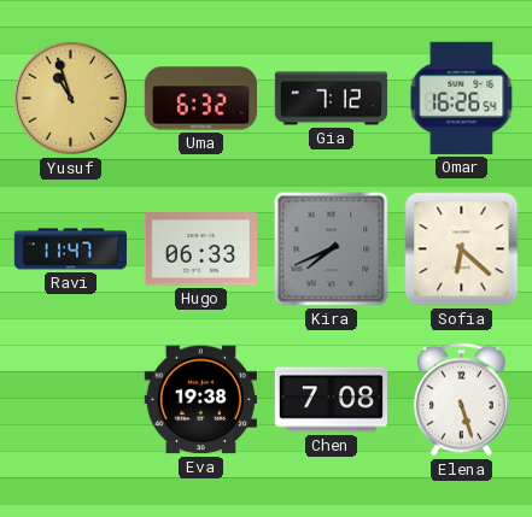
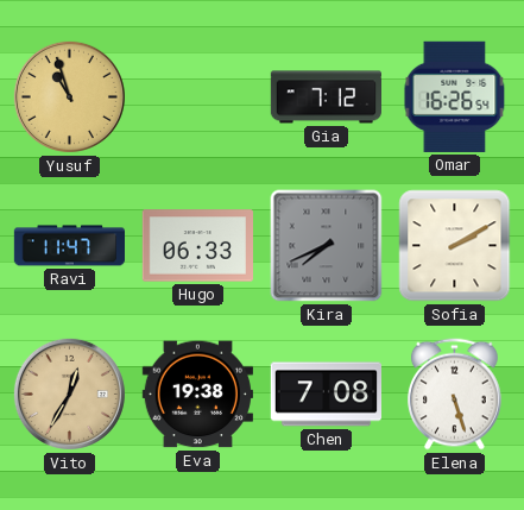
Uma: 6:32 -> none (200, 99)
Sofia: 6:22 -> 2:10 (455, 246)
Vito: none -> 12:35 (69, 393)
